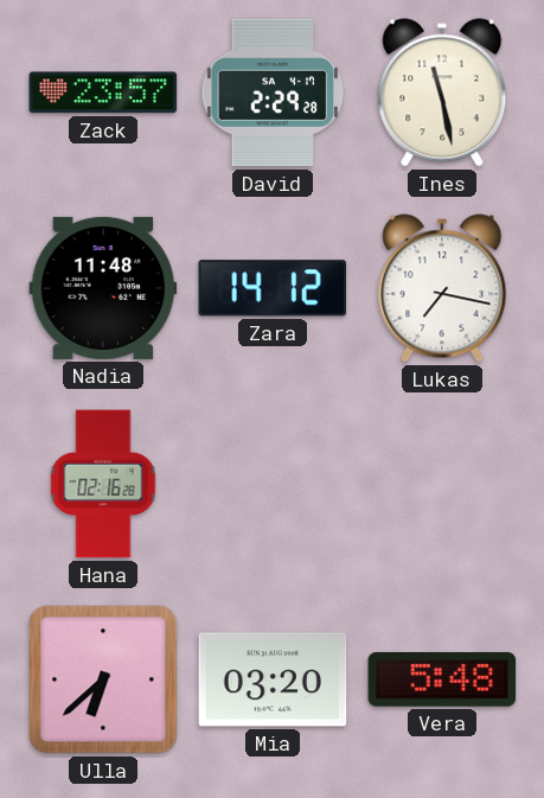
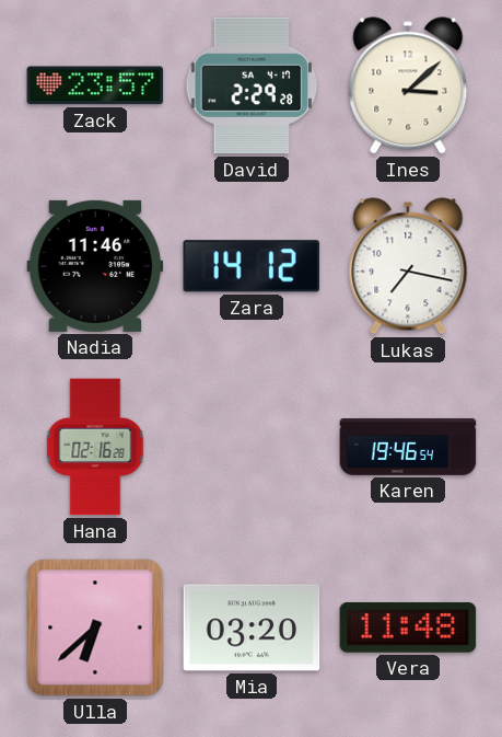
Ines: 11:28 -> 3:08 (408, 85)
Nadia: 11:48 -> 11:46 (95, 266)
Karen: none -> 19:46 (408, 447)
Vera: 5:48 -> 11:48 (408, 627)
